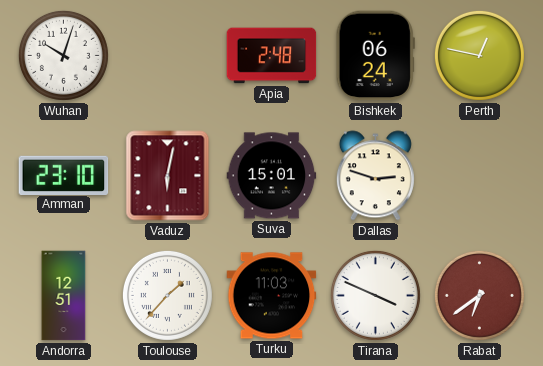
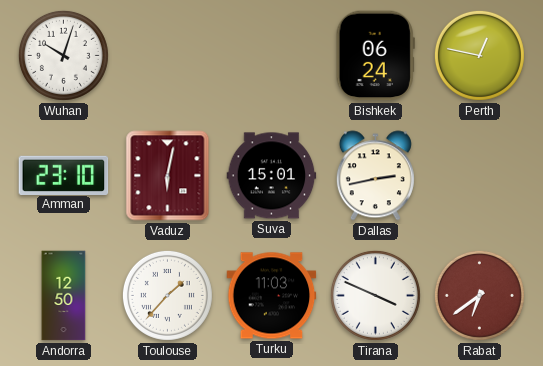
Apia: 2:48 -> none (272, 56)
Dallas: 2:48 -> 2:43 (375, 176)
Andorra: 12:51 -> 12:50 (64, 296)
